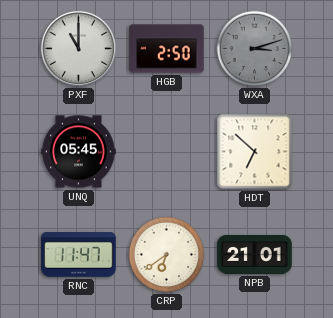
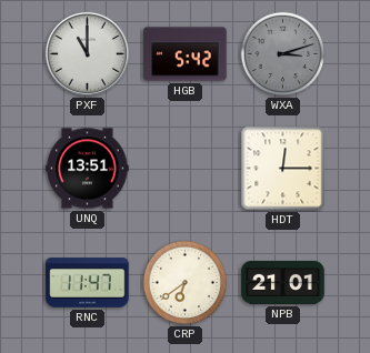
HGB: 2:50 -> 5:42 (186, 54)
UNQ: 05:45 -> 13:51 (88, 169)
HDT: 6:52 -> 12:15 (283, 169)
